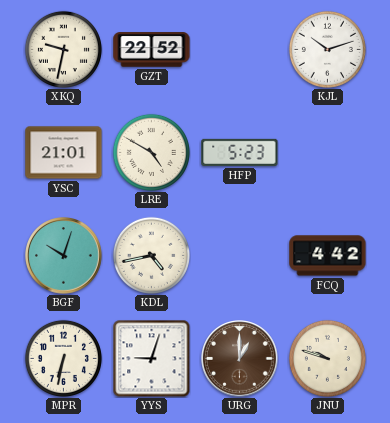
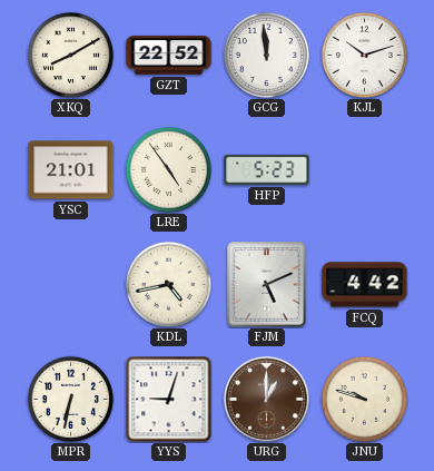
XKQ: 9:32 -> 8:10 (70, 55)
GCG: none -> 11:59 (266, 55)
LRE: 4:50 -> 4:54 (168, 169)
BGF: 10:03 -> none (64, 256)
FJM: none -> 5:11 (267, 285)
